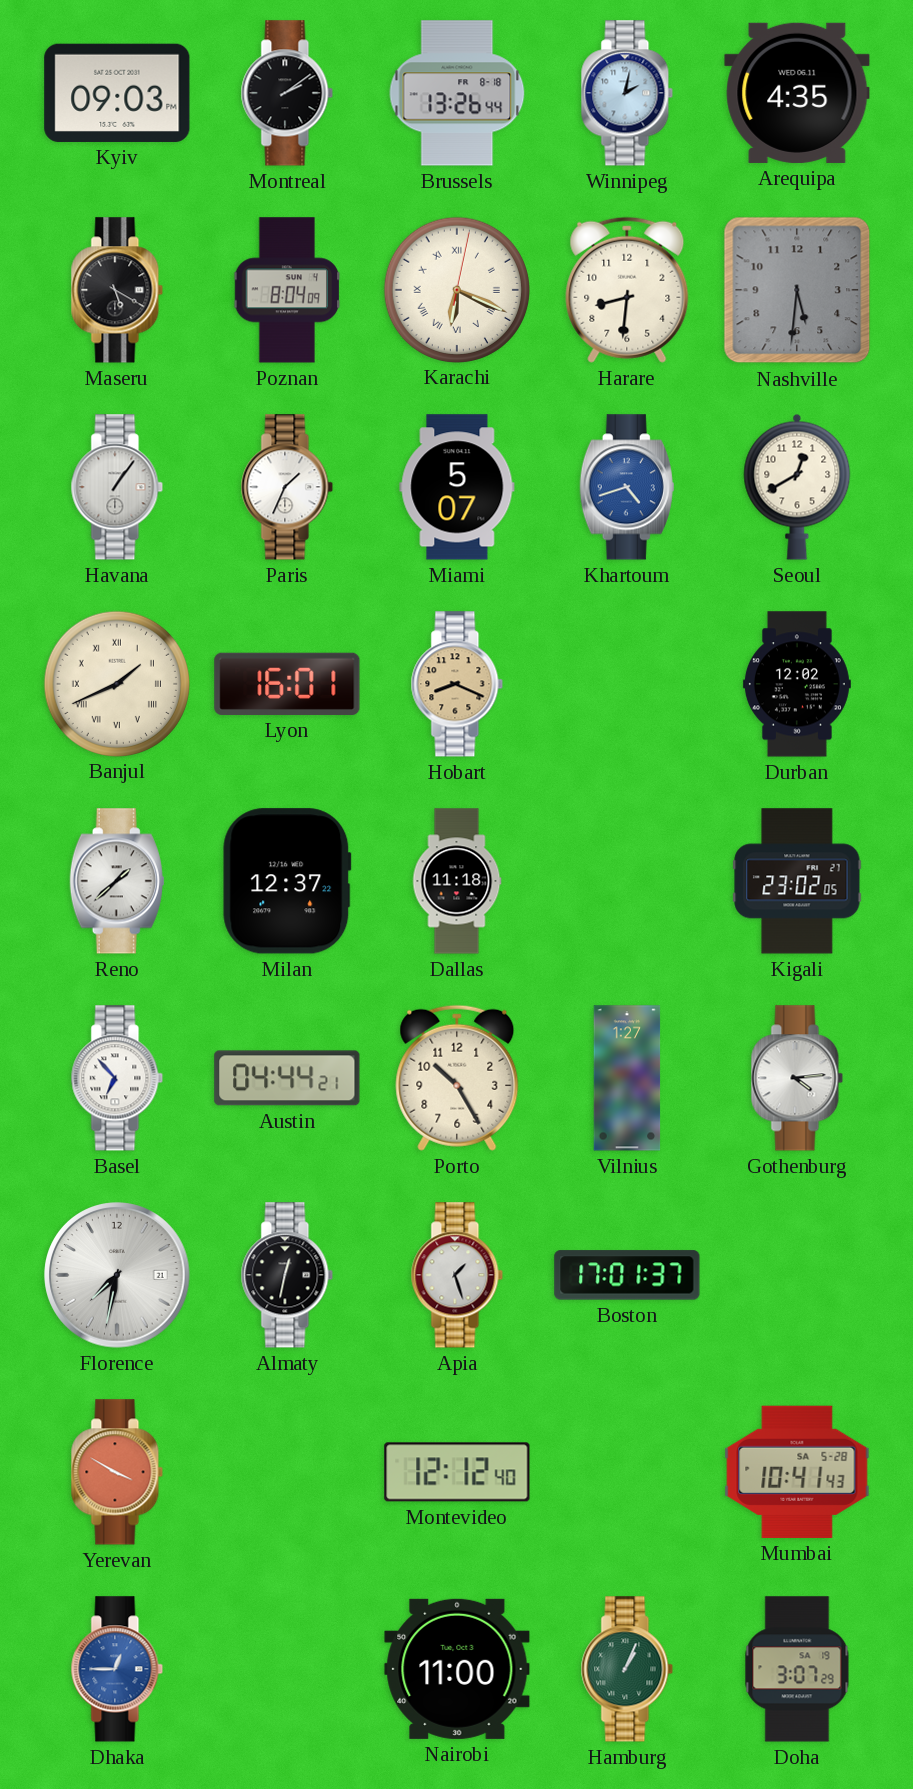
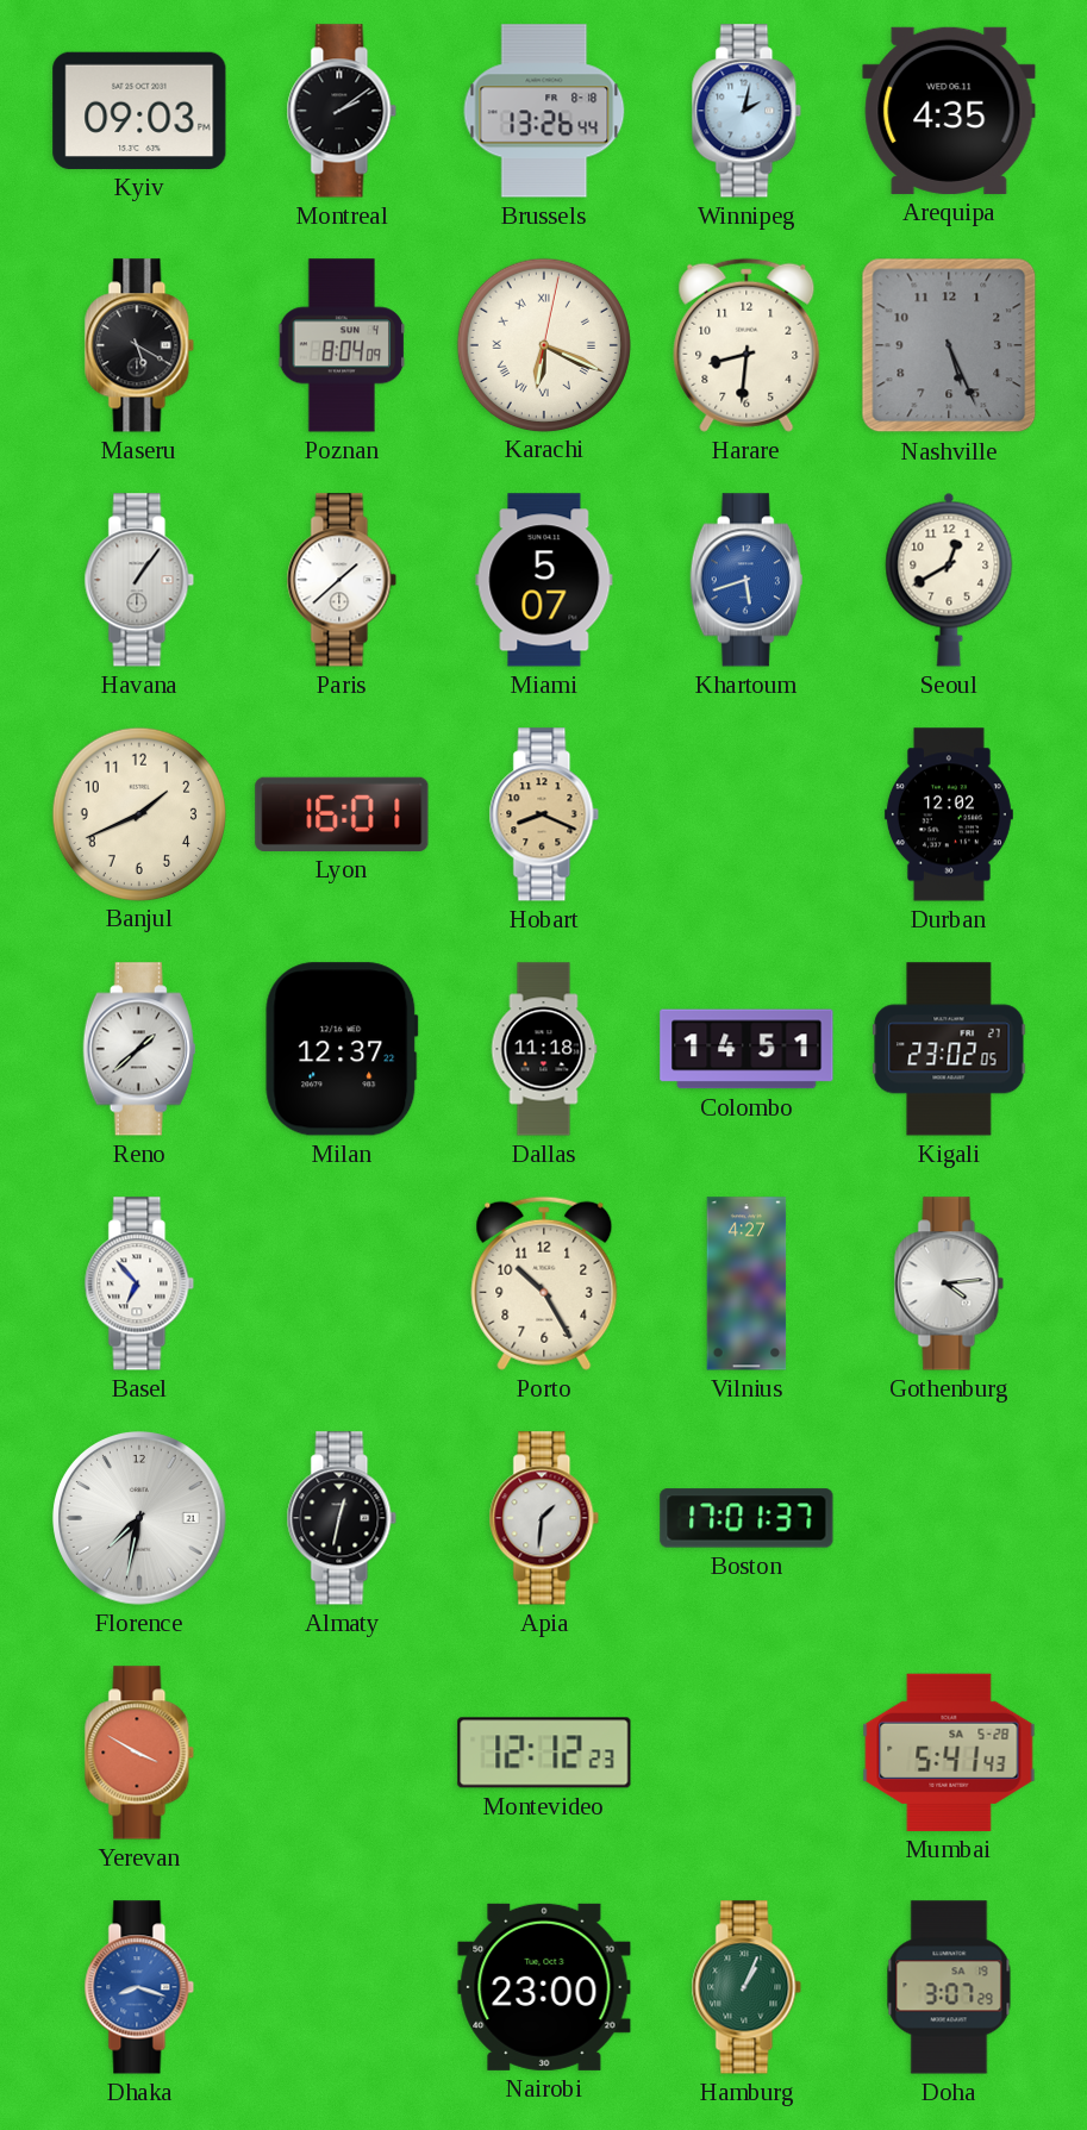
Nashville: 5:31 -> 5:26 (949, 345)
Paris: 1:34 -> 1:38 (342, 580)
Khartoum: 4:42 -> 5:42 (746, 580)
Banjul numerals: Roman -> Arabic (138, 813)
Colombo: none -> 14:51 (746, 1049)
Austin: 04:44 -> none (287, 1078)
Vilnius: 1:27 -> 4:27 (746, 1283)
Apia: 1:27 -> 1:31 (544, 1518)
Montevideo: 12:12:40 -> 12:12:23 (544, 1753)
Mumbai: 10:41 -> 5:41 (949, 1753)
Dhaka: 12:45 -> 8:18 (139, 1987)
Nairobi: 11:00 -> 23:00 (544, 1987)
